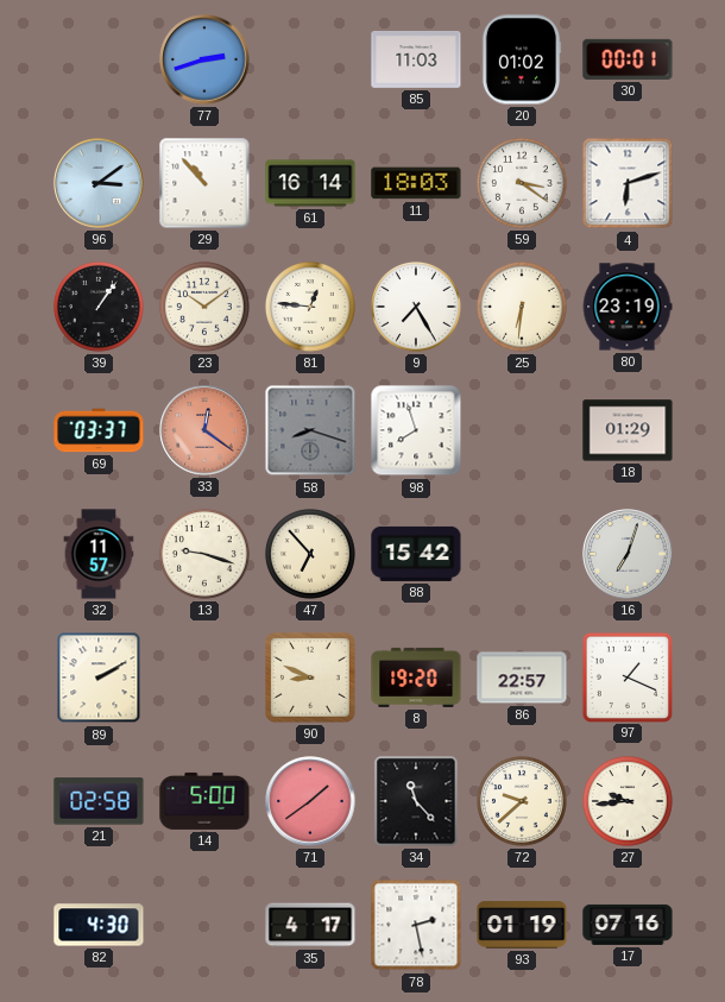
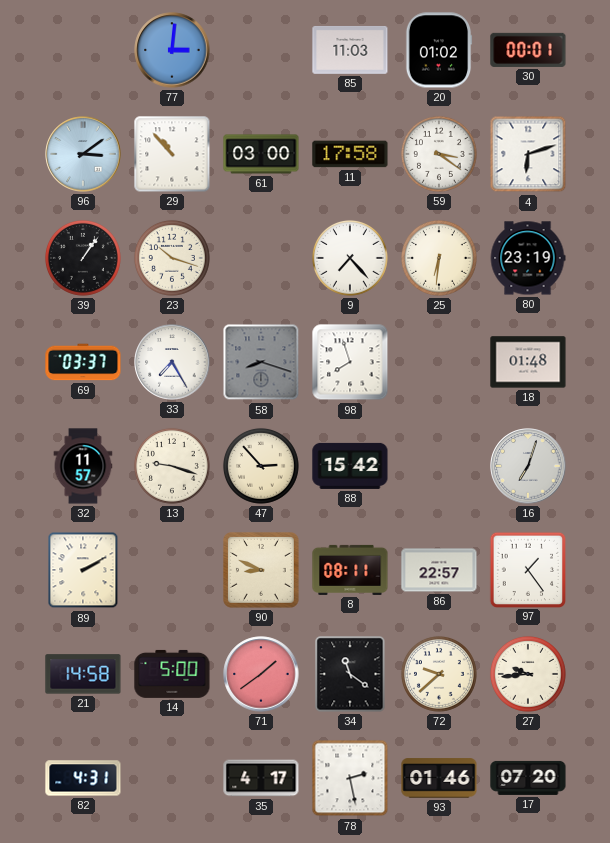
77: 2:42 -> 3:01 (172, 50)
61: 16:14 -> 03:00 (261, 154)
11: 18:03 -> 17:58 (350, 154)
23: 10:09 -> 10:18 (172, 258)
81: 12:46 -> none (310, 307)
9: 7:25 -> 7:23 (350, 258)
33: 12:21 -> 7:25 (172, 362)
33 dial: salmon -> white (172, 362)
18: 01:29 -> 01:48 (528, 362)
47: 6:53 -> 2:53 (261, 466)
8: 19:20 -> 08:11 (350, 570)
97: 1:19 -> 1:24 (527, 569)
21: 02:58 -> 14:58 (83, 674)
34: 11:23 -> 11:21 (350, 674)
82: 4:30 -> 4:31 (83, 778)
93: 01:19 -> 01:46 (439, 778)
17: 07:16 -> 07:20 (528, 778)
